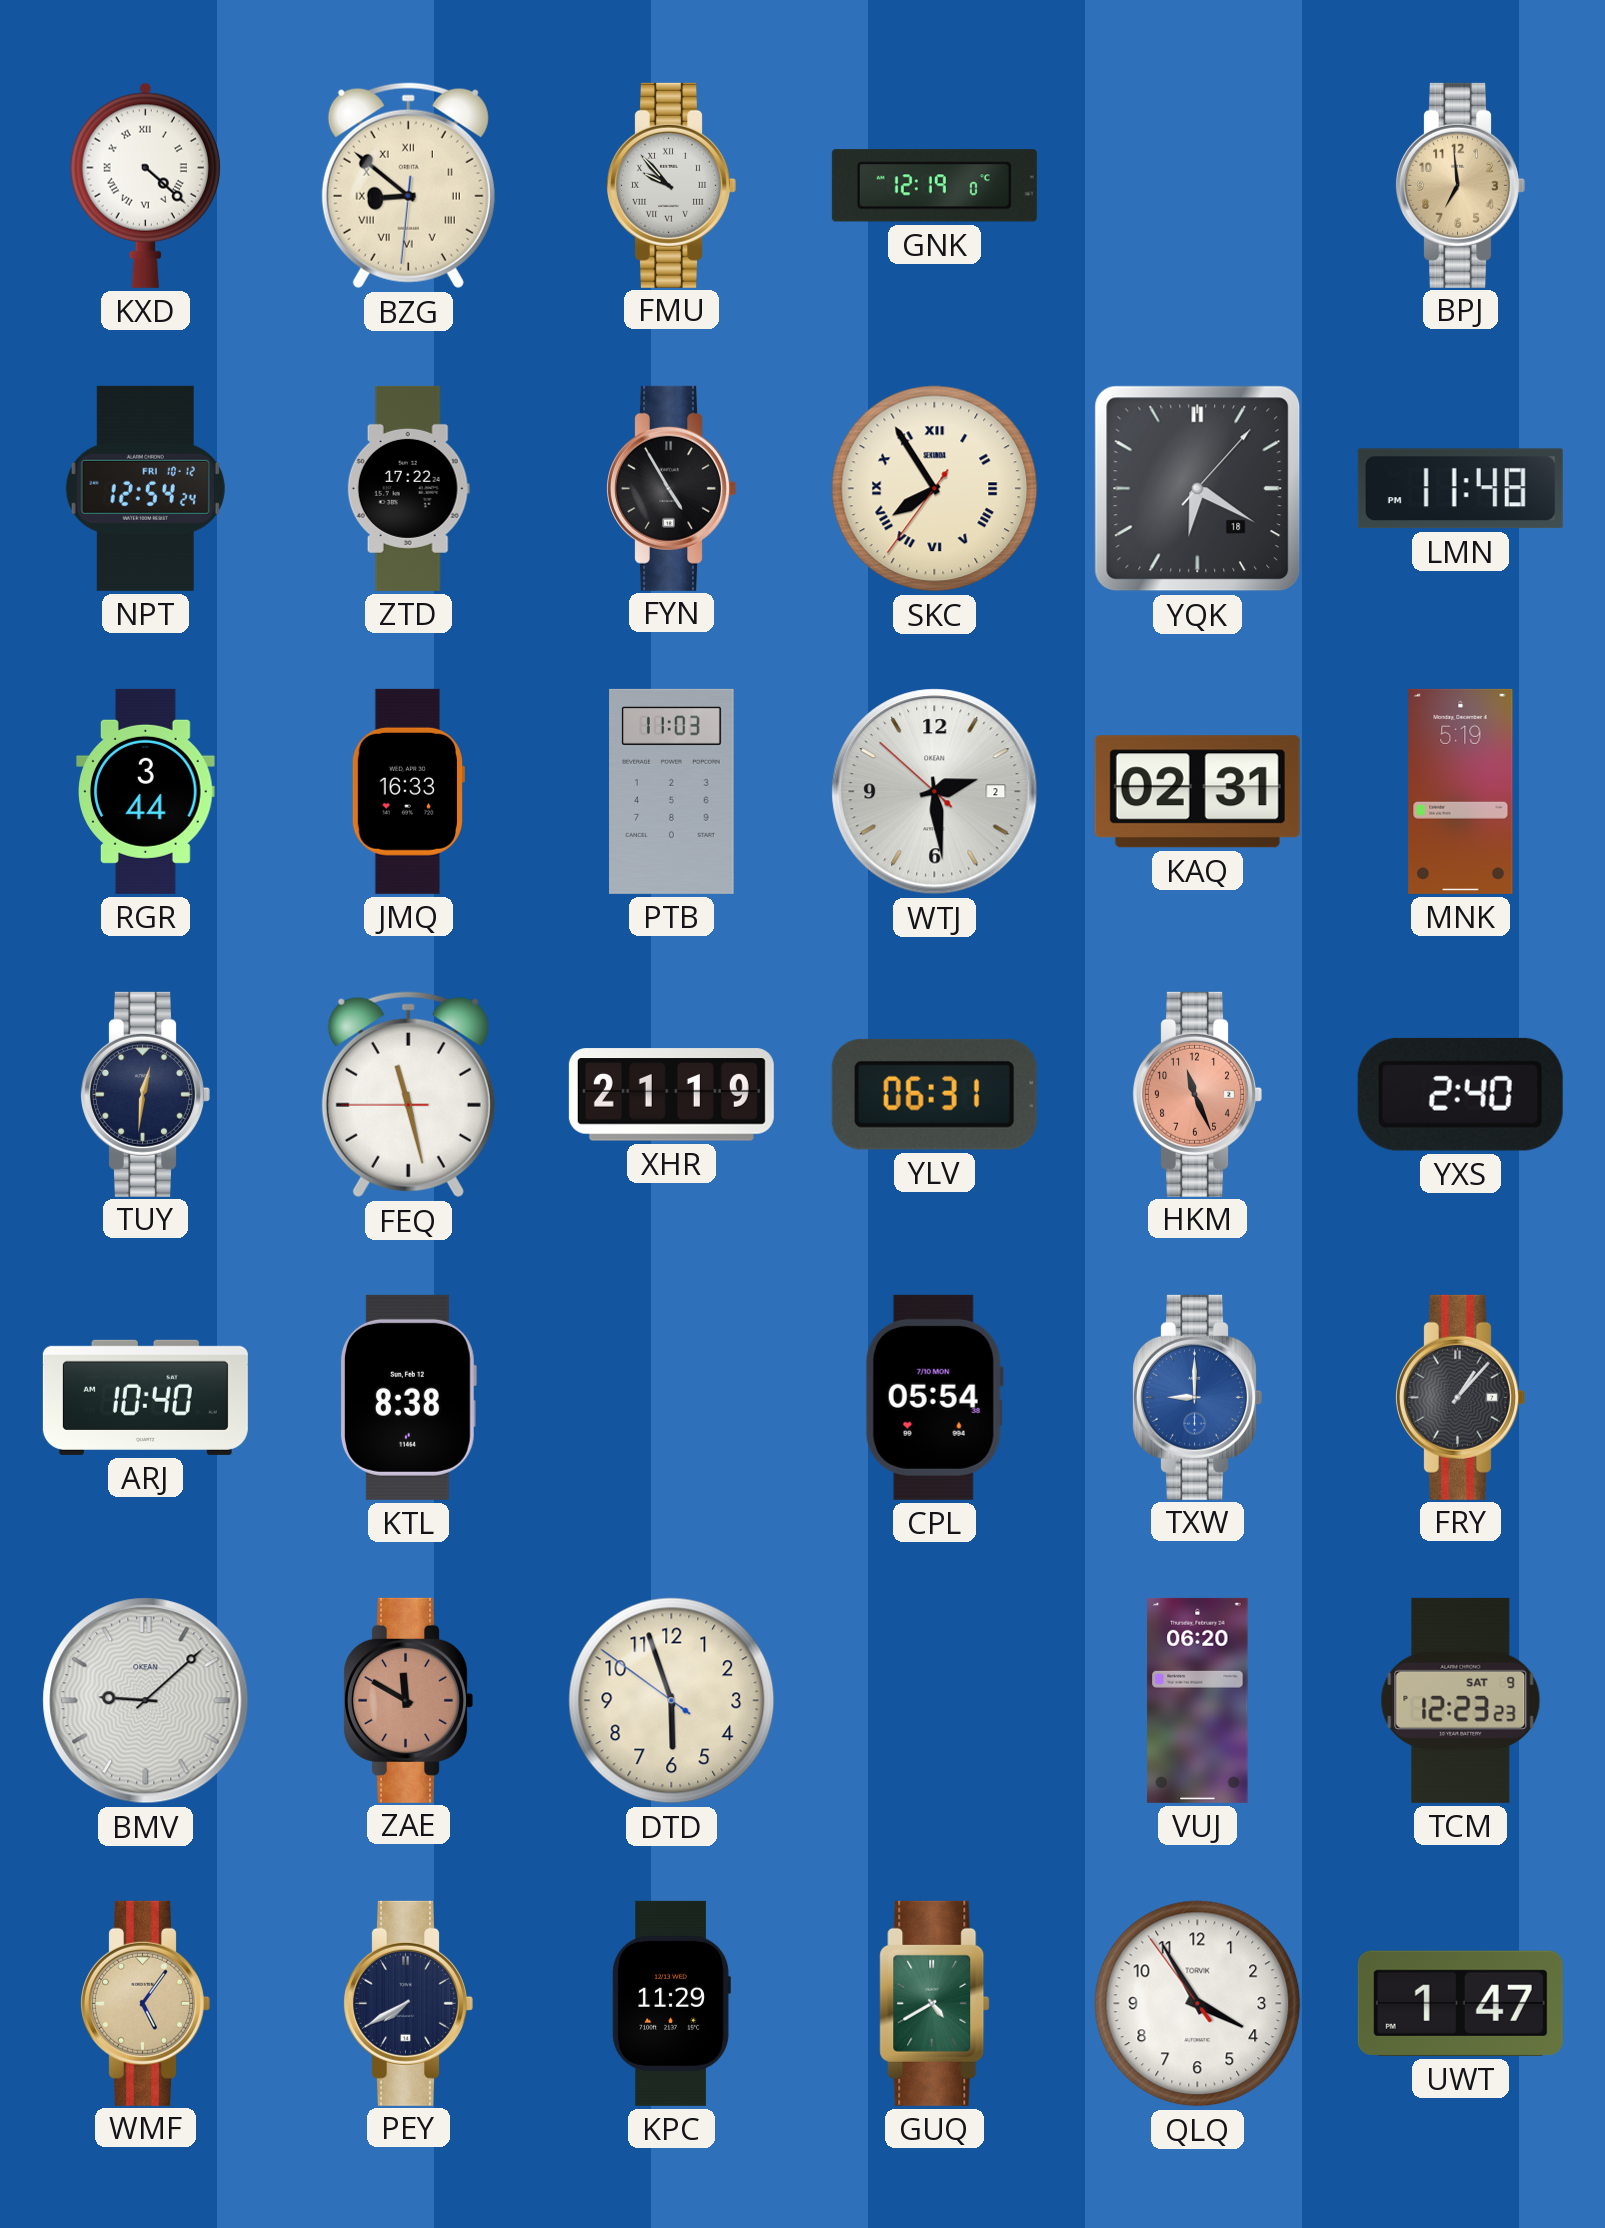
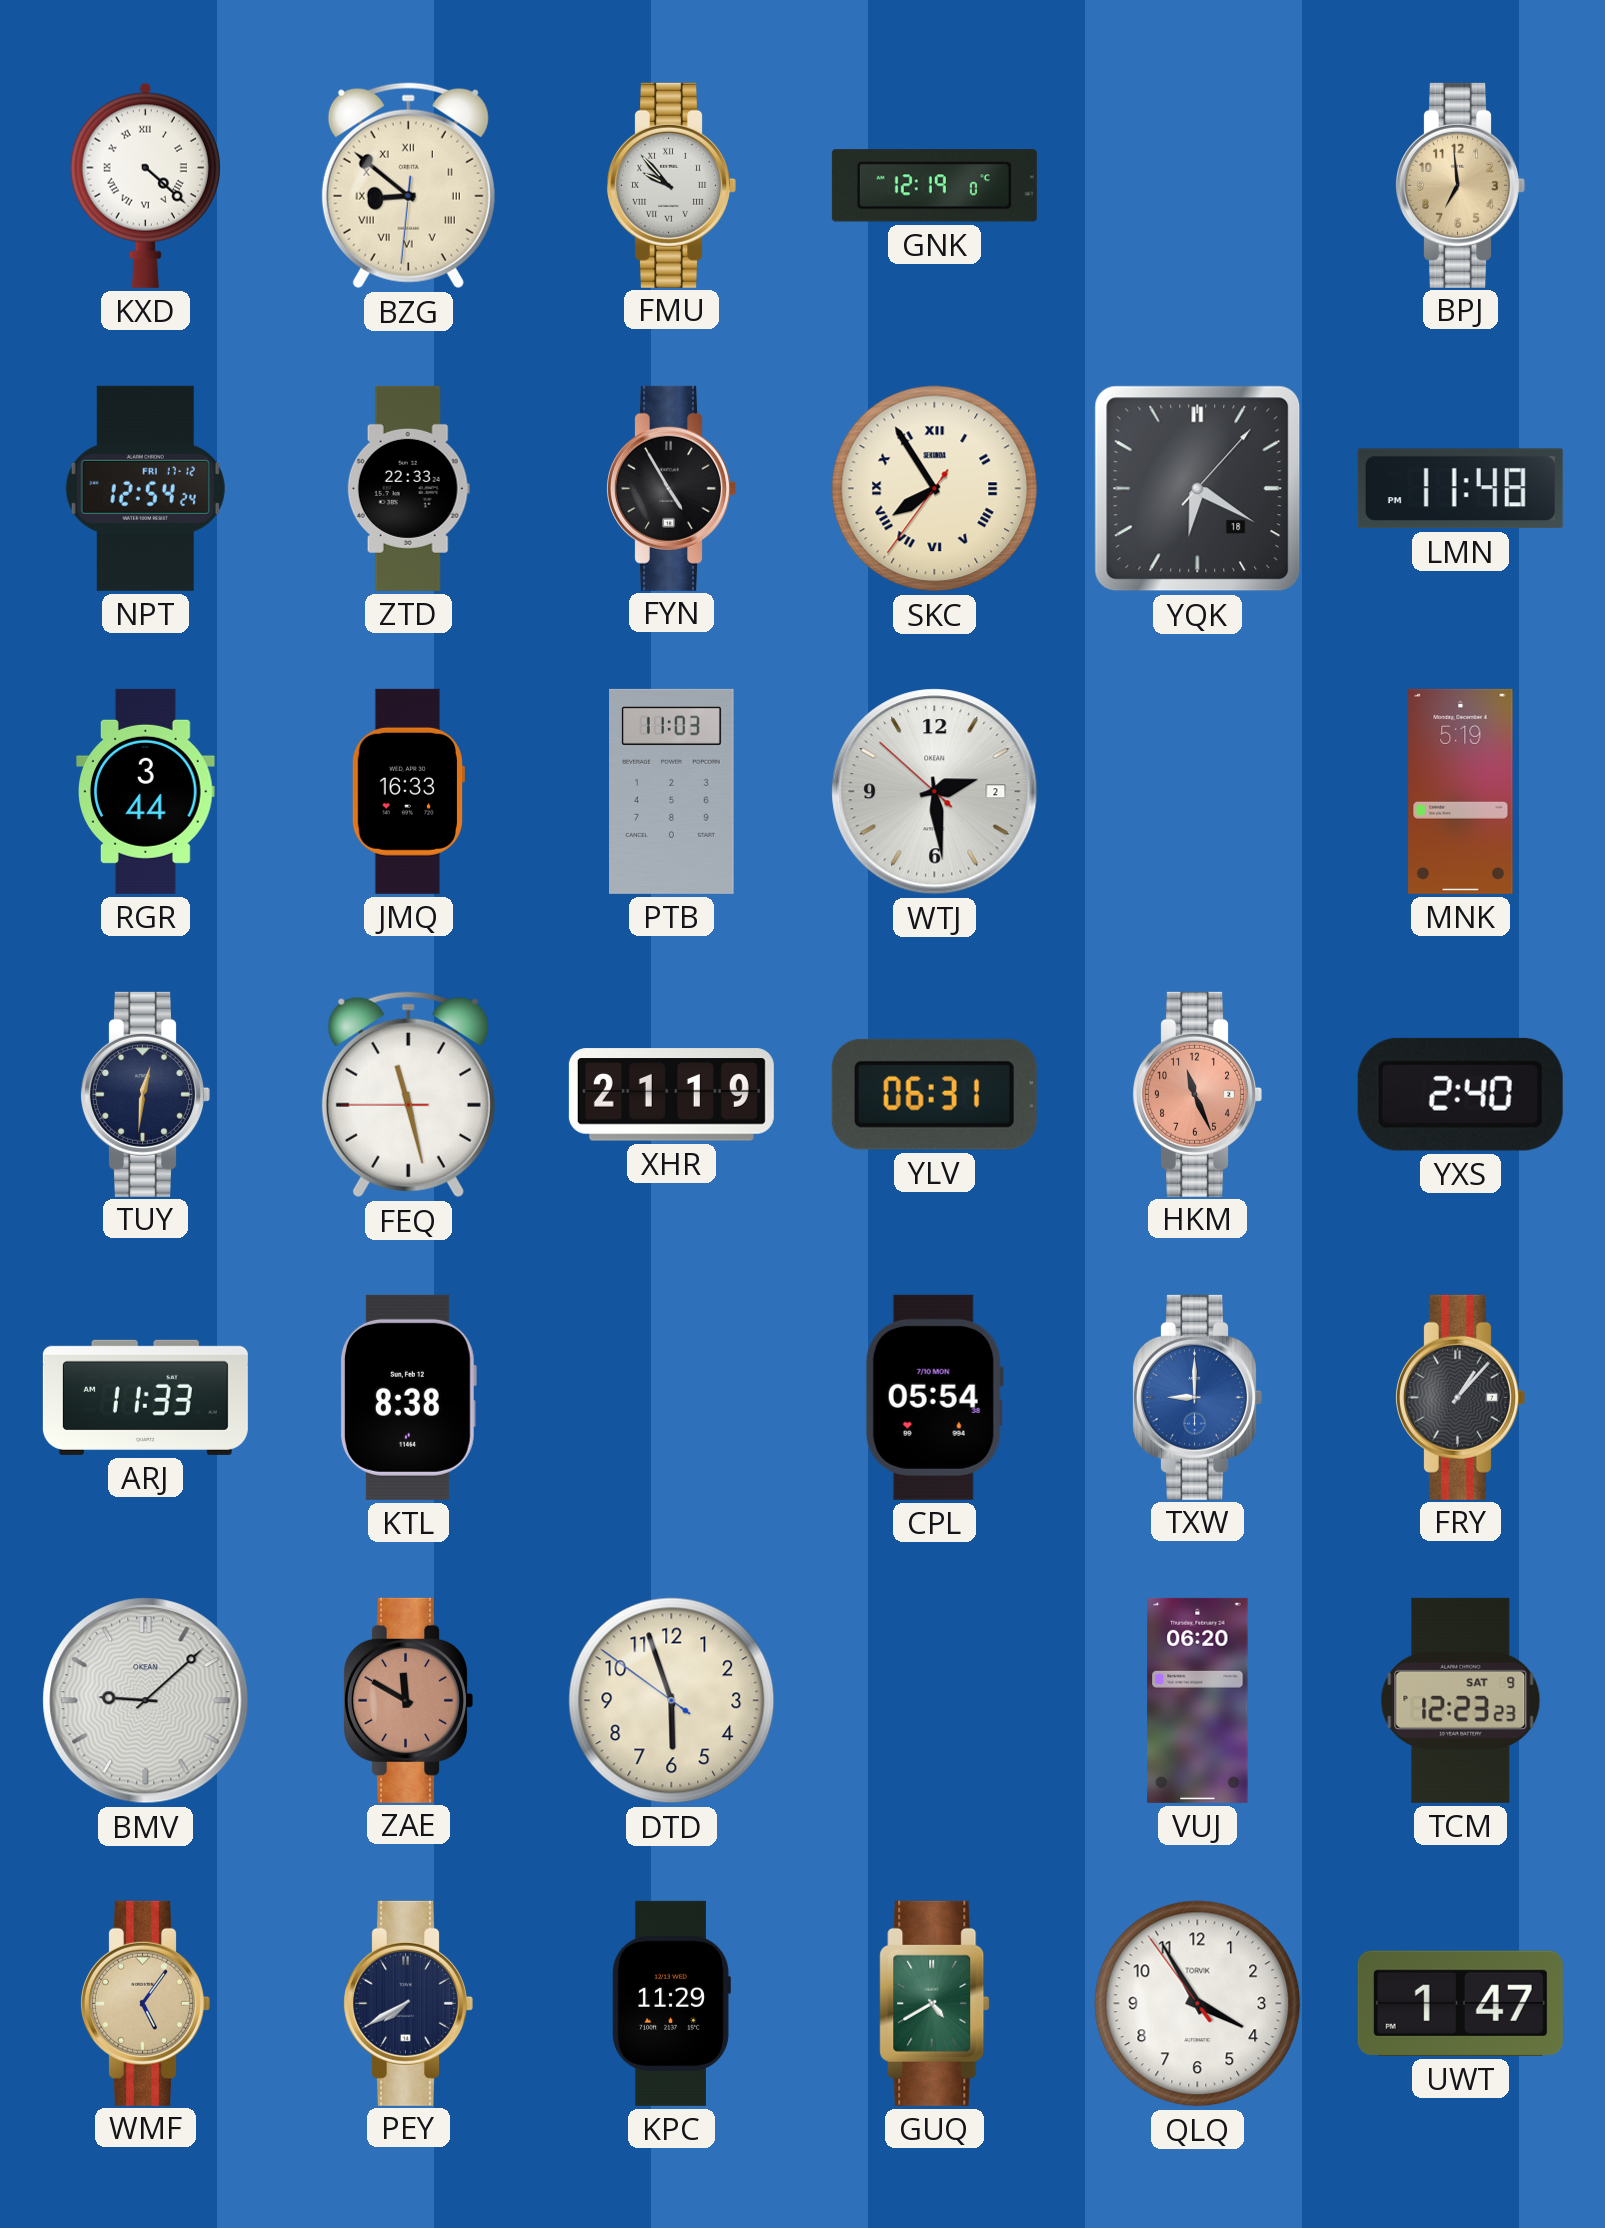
NPT date: FRI 10-12 -> FRI 17-12 (145, 488)
ZTD: 17:22 -> 22:33 (408, 488)
KAQ: 02:31 -> none (1197, 792)
ARJ: 10:40 -> 11:33 (145, 1397)
